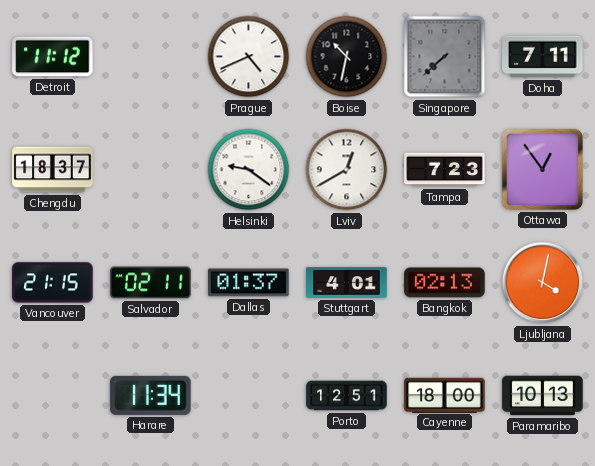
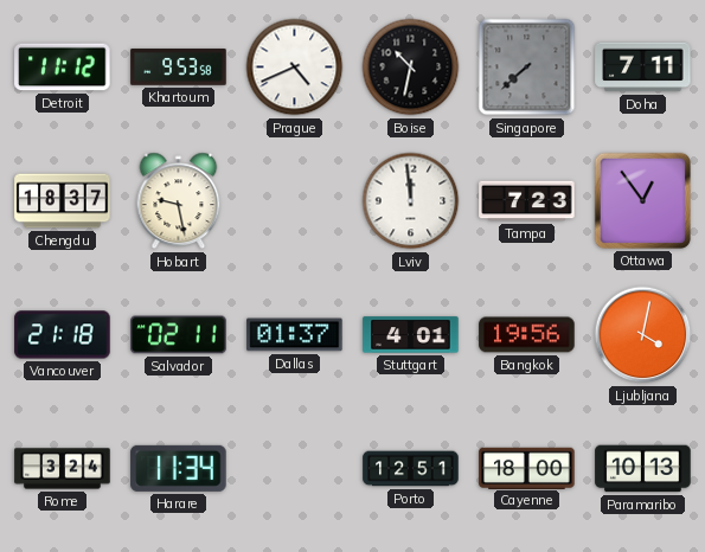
Khartoum: none -> 9:53 (179, 68)
Hobart: none -> 9:28 (179, 201)
Helsinki: 9:21 -> none (249, 170)
Lviv: 12:40 -> 11:59 (411, 201)
Vancouver: 21:15 -> 21:18 (63, 335)
Bangkok: 02:13 -> 19:56 (527, 335)
Rome: none -> 3:24 (63, 469)
